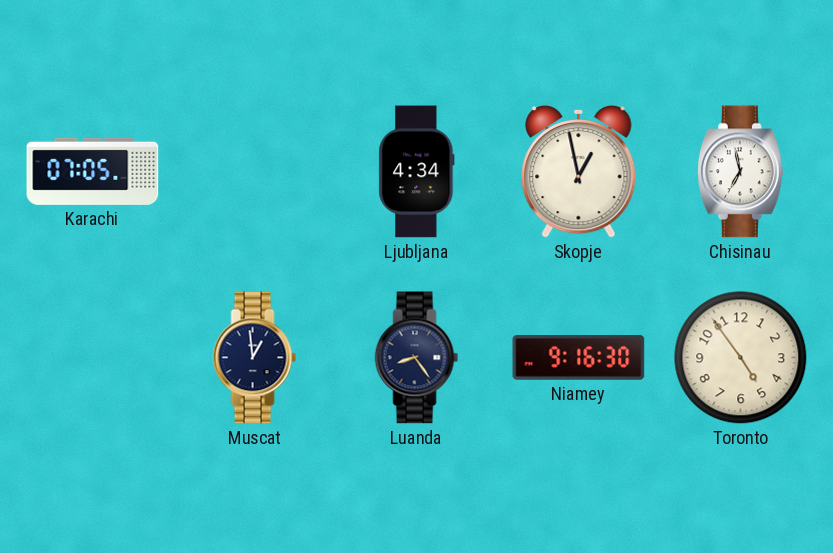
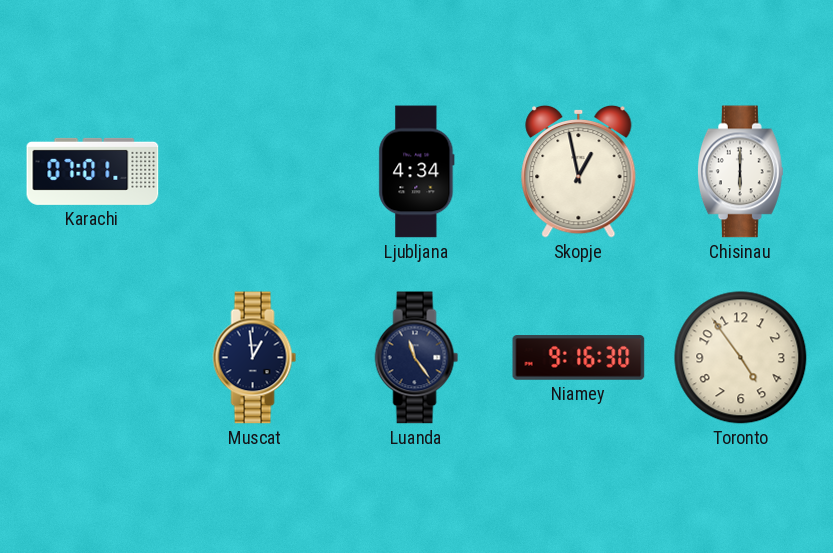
Karachi: 07:05 -> 07:01 (93, 171)
Chisinau: 6:58 -> 6:00 (740, 172)
Luanda: 8:24 -> 11:24 (417, 358)
